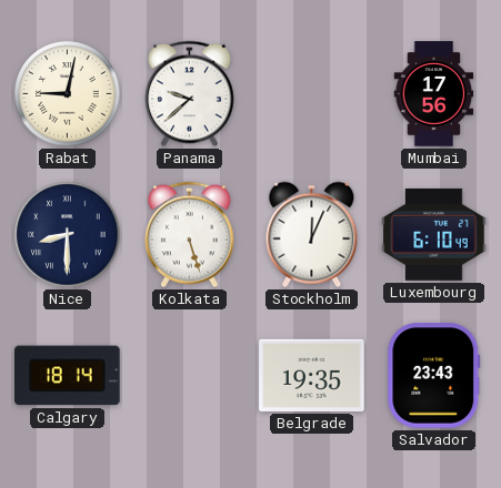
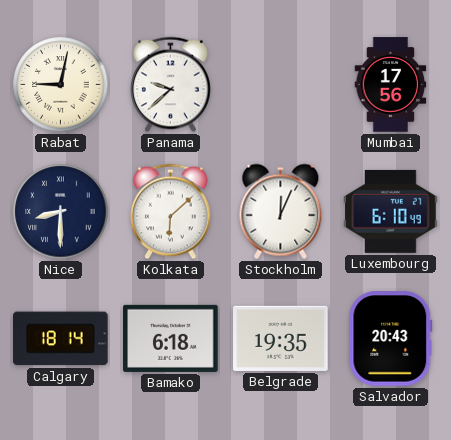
Kolkata: 5:27 -> 6:08 (171, 212)
Bamako: none -> 6:18 (171, 338)
Salvador: 23:43 -> 20:43 (391, 339)
